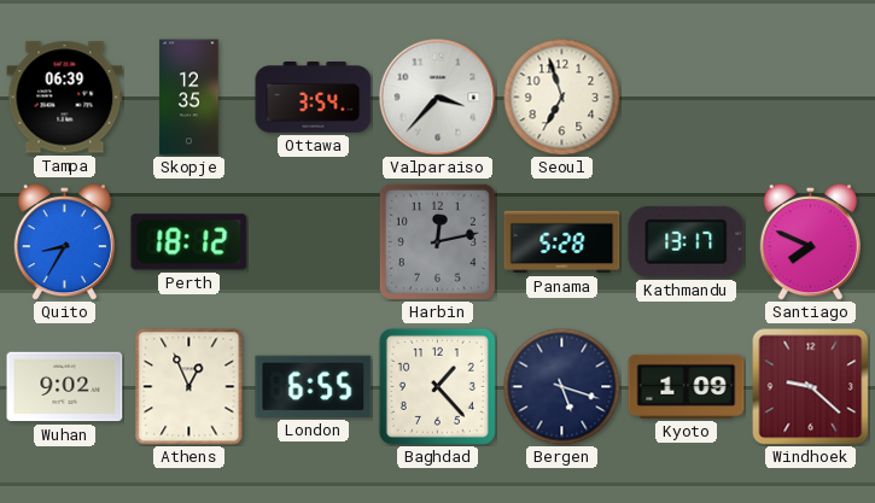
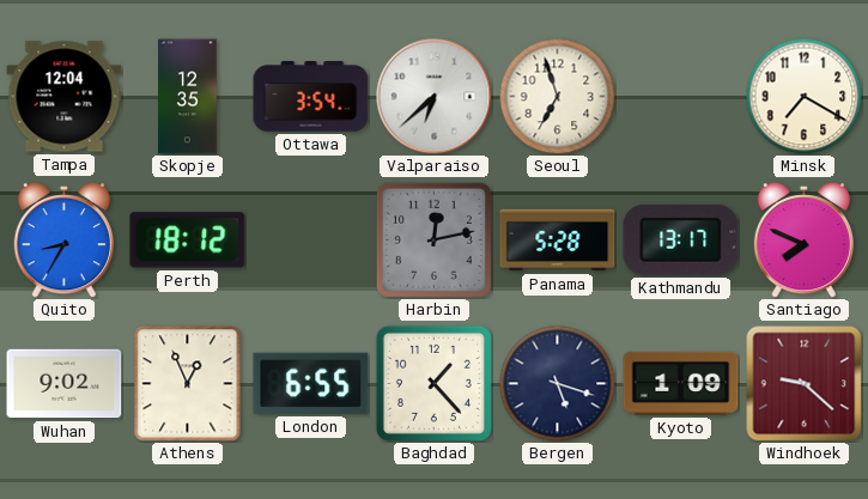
Tampa: 06:39 -> 12:04 (65, 97)
Valparaiso: 3:37 -> 6:38 (435, 97)
Minsk: none -> 7:20 (803, 96)
